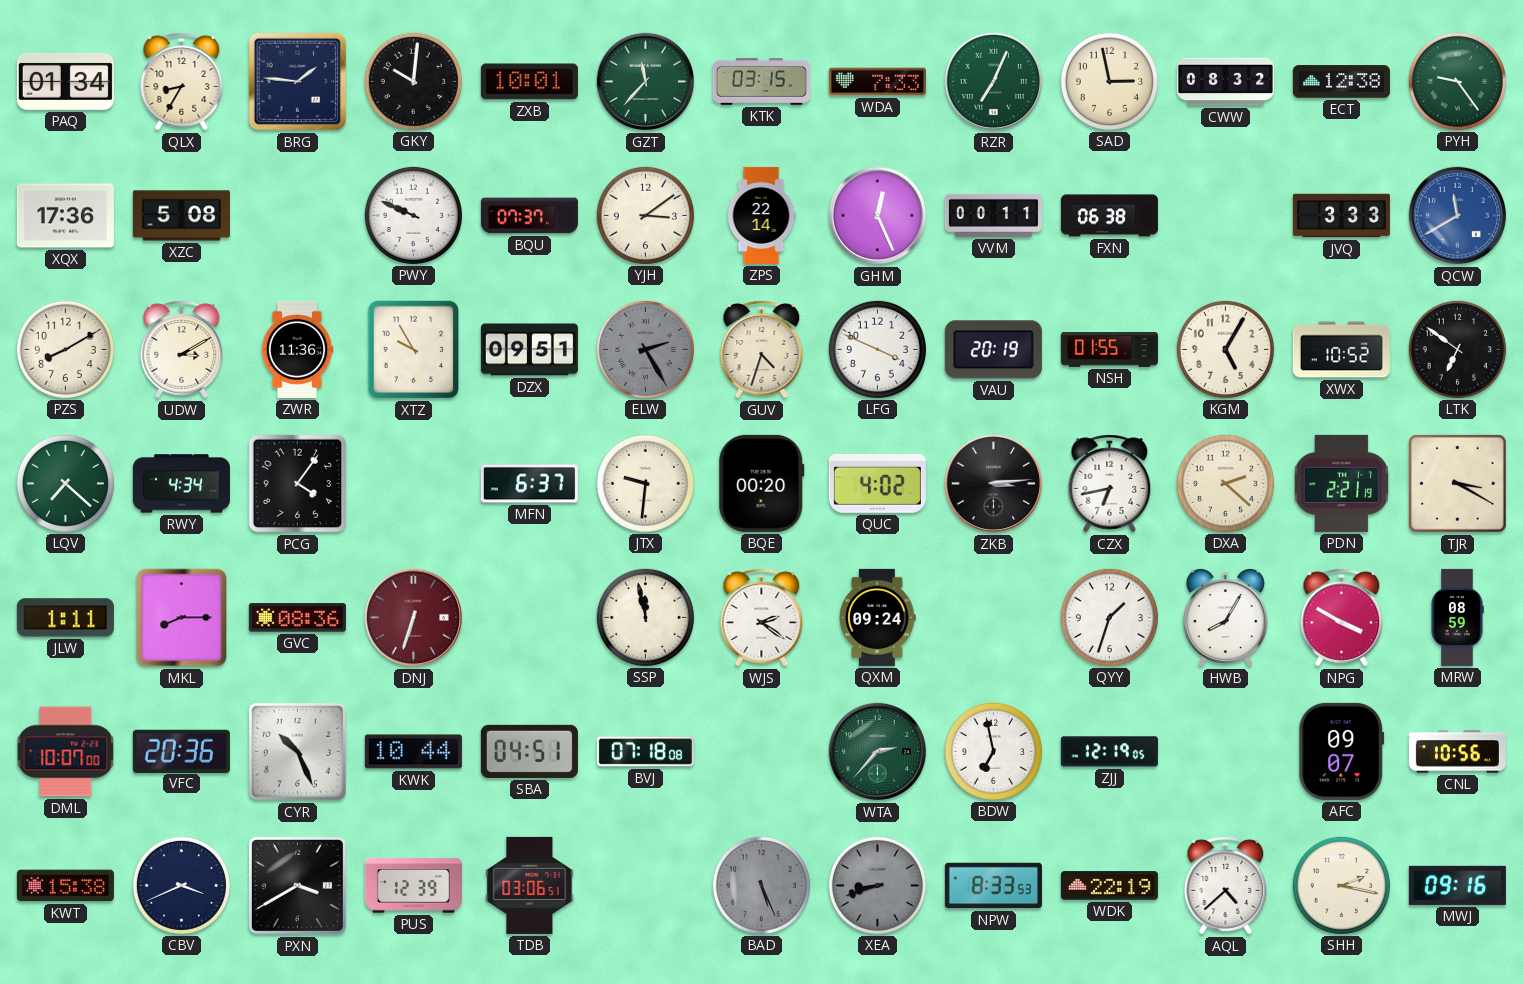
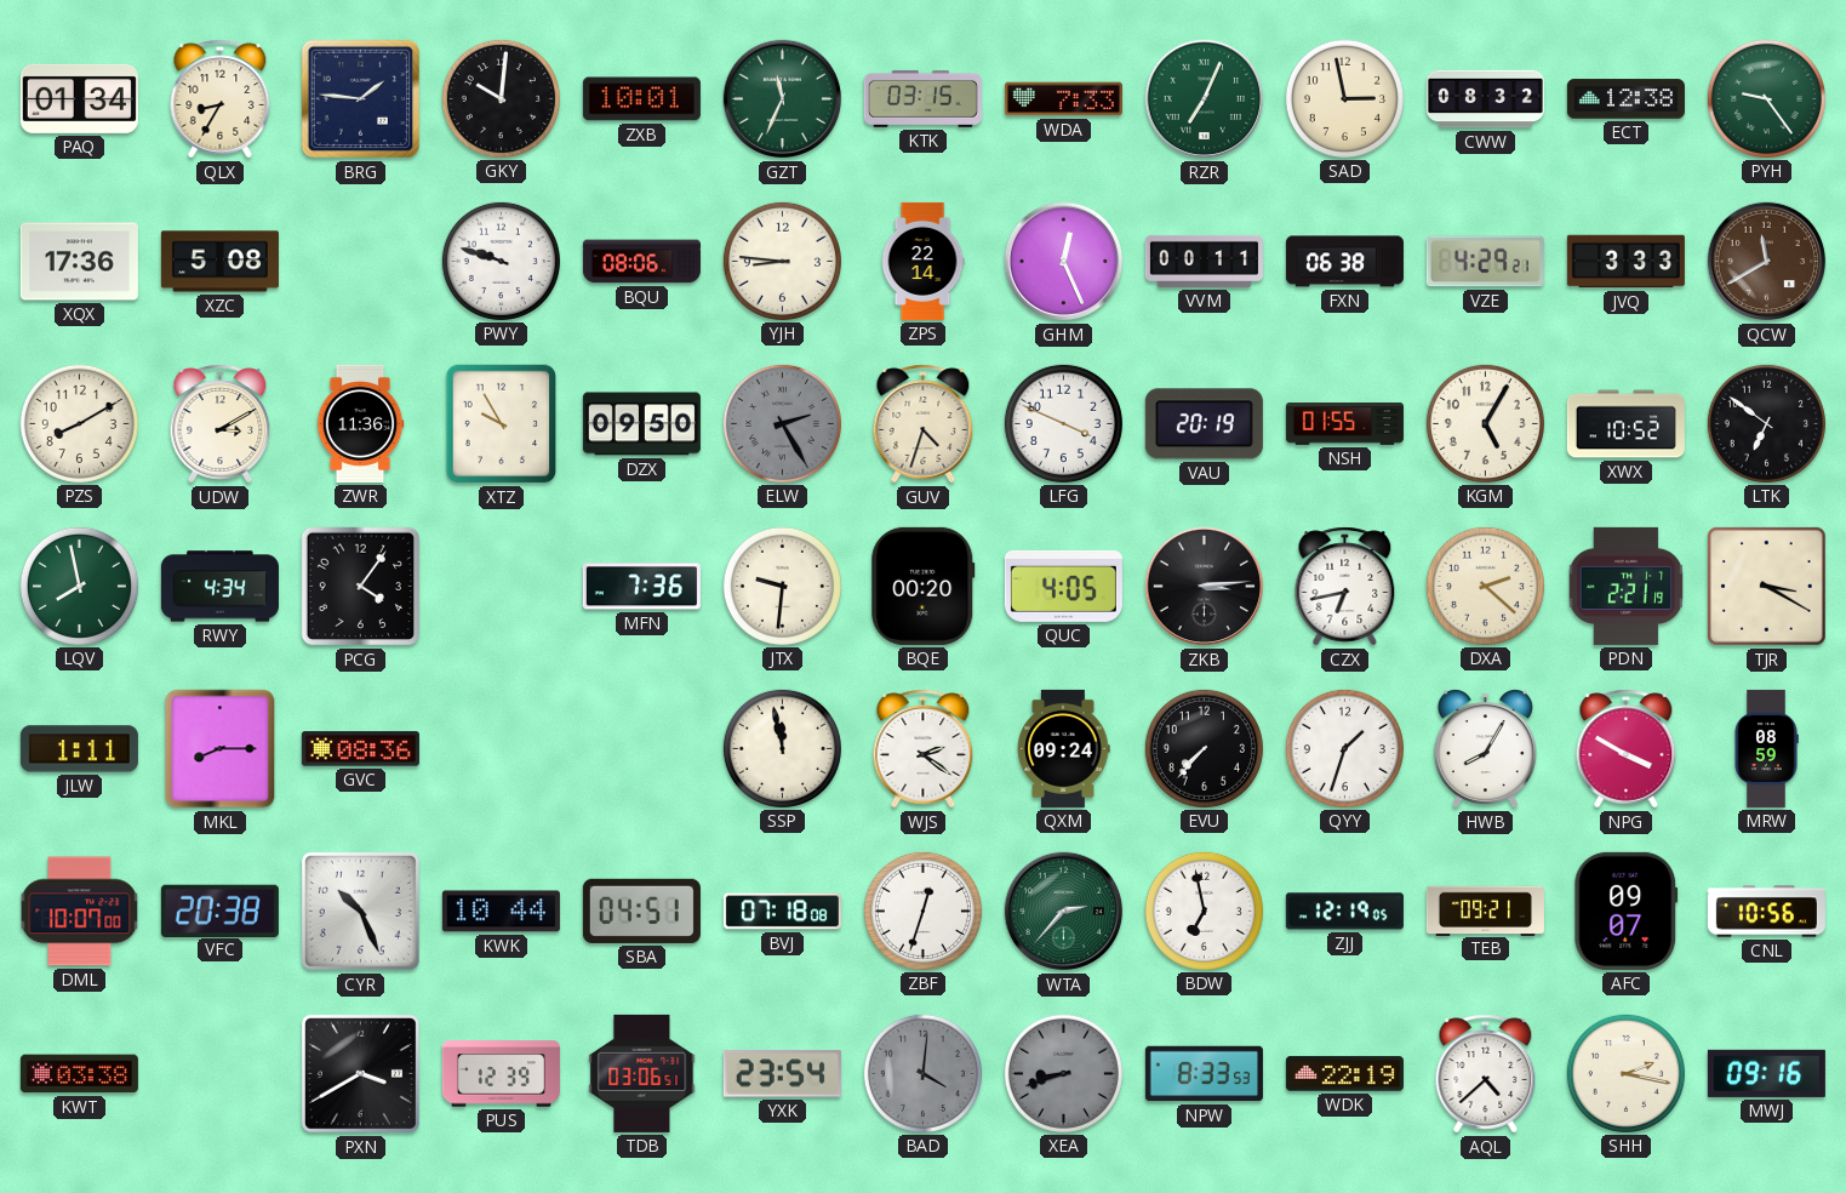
GZT: 11:37 -> 11:34 (783, 99)
PWY: 9:49 -> 9:48 (501, 261)
BQU: 07:37 -> 08:06 (641, 262)
YJH: 3:09 -> 8:46 (782, 261)
VZE: none -> 4:29 (1485, 262)
QCW dial: blue -> brown (1767, 262)
DZX: 09:51 -> 09:50 (641, 424)
LQV: 7:22 -> 7:58 (79, 586)
MFN: 6:37 -> 7:36 (641, 587)
QUC: 4:02 -> 4:05 (1063, 587)
DNJ: 6:33 -> none (414, 618)
EVU: none -> 7:37 (1204, 748)
VFC: 20:36 -> 20:38 (219, 911)
ZBF: none -> 12:33 (922, 911)
TEB: none -> 09:21 (1485, 911)
KWT: 15:38 -> 03:38 (79, 1074)
CBV: 3:41 -> none (181, 885)
YXK: none -> 23:54 (782, 1074)
BAD: 5:26 -> 4:01 (922, 1073)
